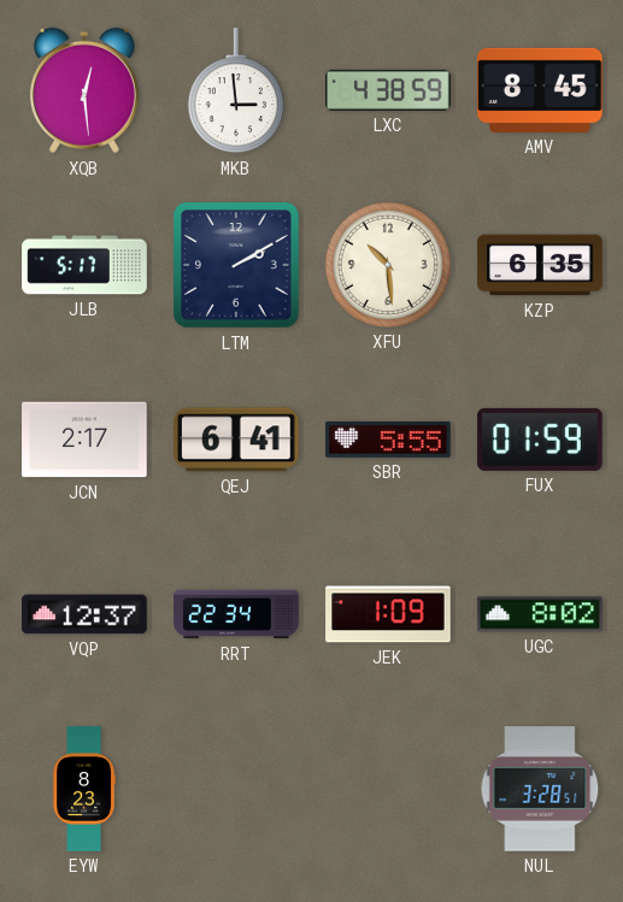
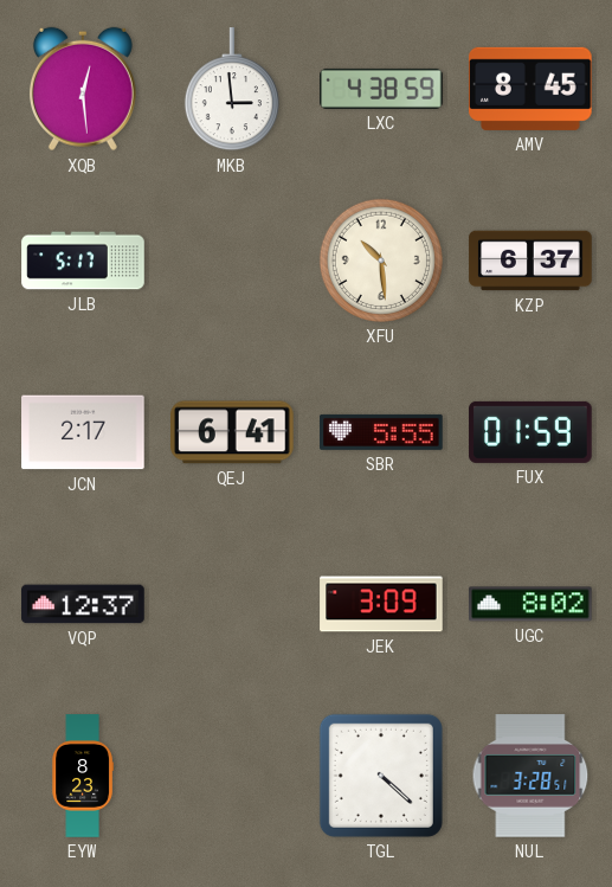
LTM: 2:10 -> none (236, 265)
KZP: 6:35 -> 6:37 (530, 261)
RRT: 22:34 -> none (236, 614)
JEK: 1:09 -> 3:09 (381, 604)
TGL: none -> 4:22 (381, 776)
